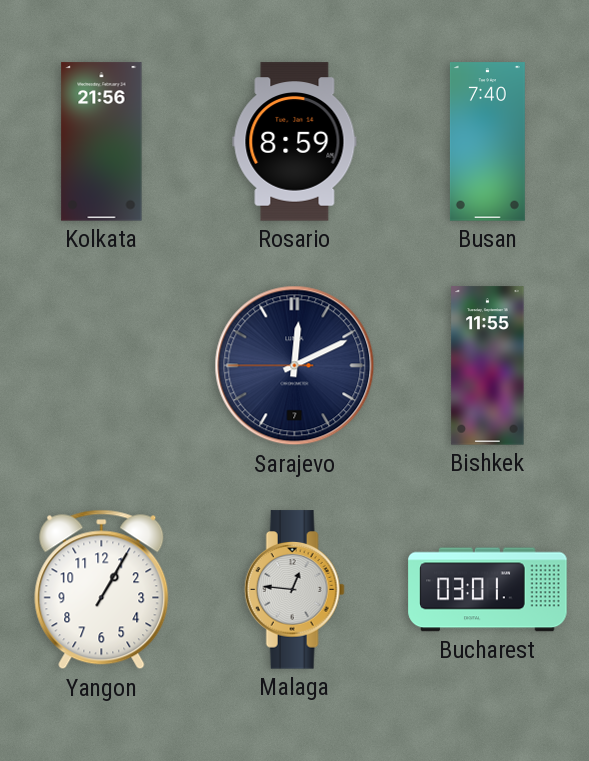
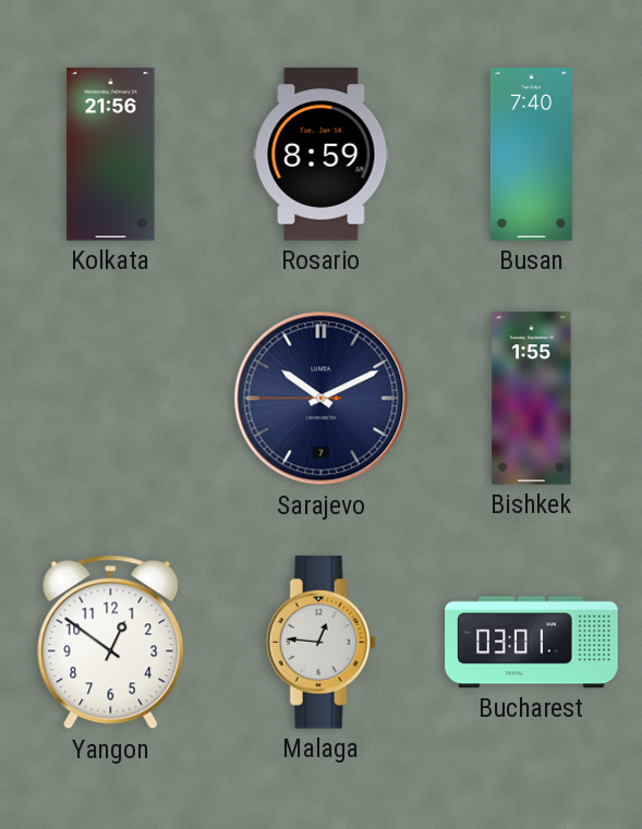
Sarajevo: 12:10 -> 10:10 (322, 399)
Bishkek: 11:55 -> 1:55 (532, 399)
Yangon: 1:05 -> 12:51 (111, 643)
